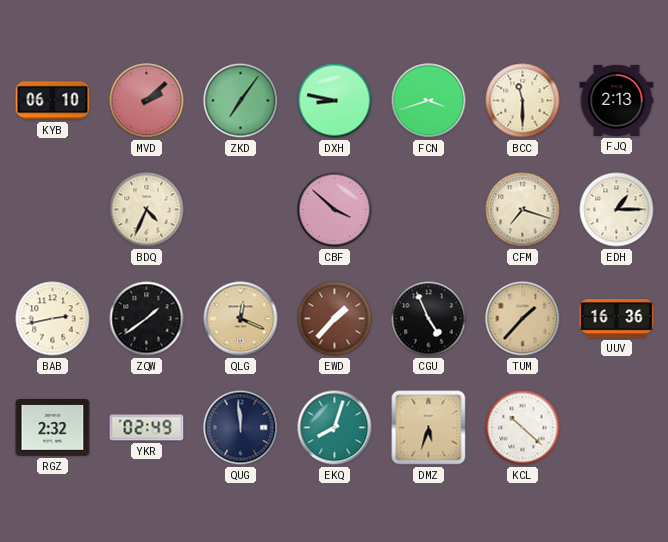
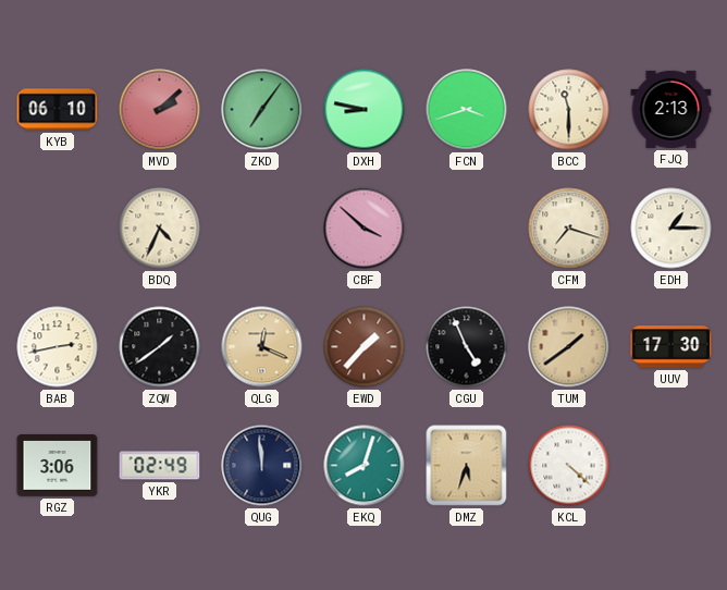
TUM: 1:37 -> 1:39 (569, 347)
UUV: 16:36 -> 17:30 (671, 347)
RGZ: 2:32 -> 3:06 (58, 466)
KCL: 10:22 -> 4:22 (569, 466)
